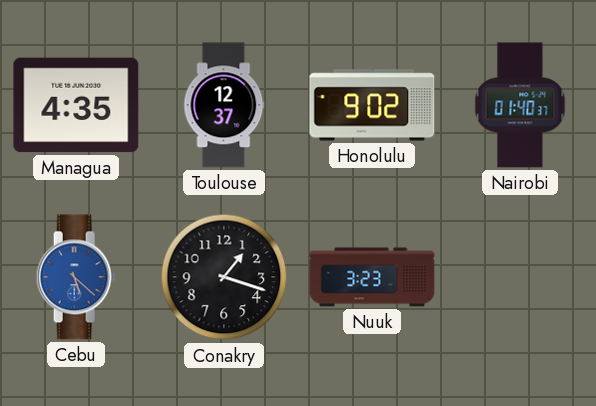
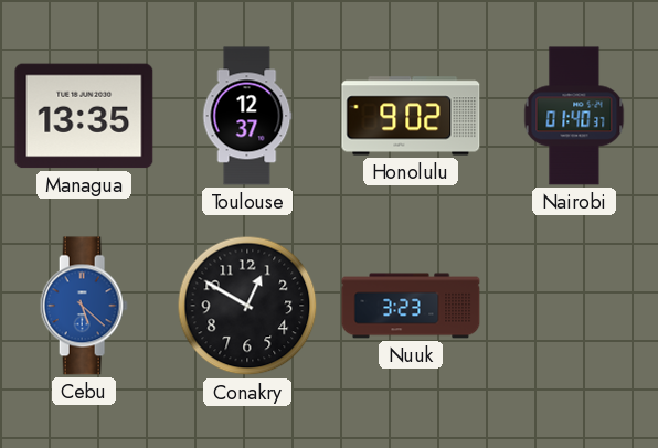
Managua: 4:35 -> 13:35 (84, 116)
Conakry: 1:18 -> 12:50 (247, 306)
